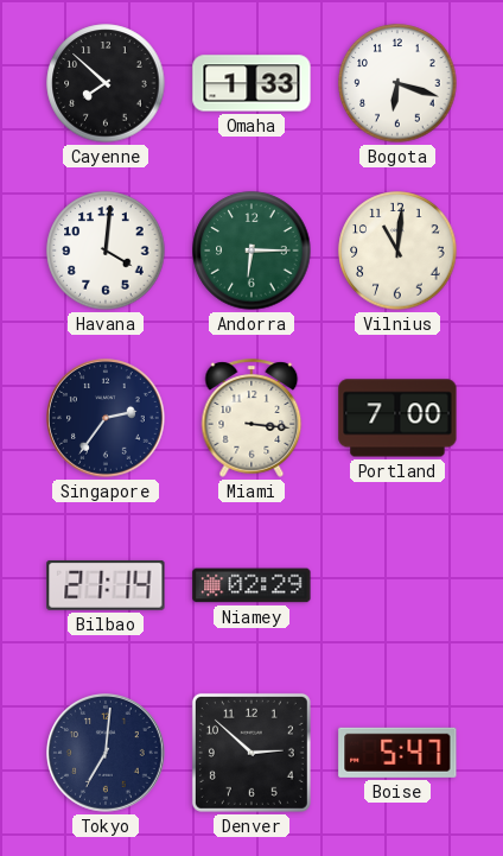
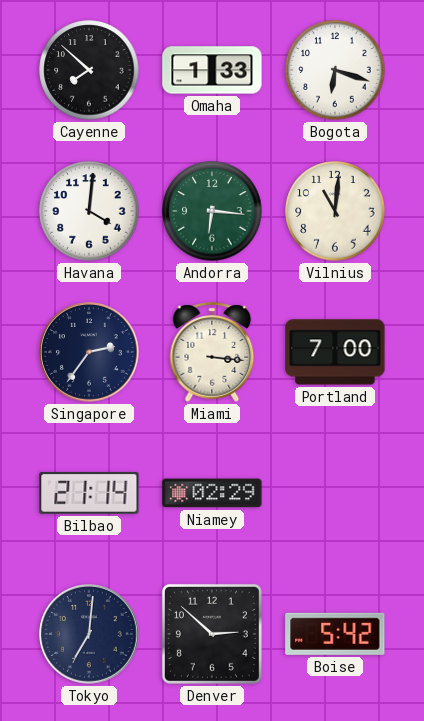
Andorra: 6:15 -> 6:16 (212, 211)
Boise: 5:47 -> 5:42 (335, 634)
